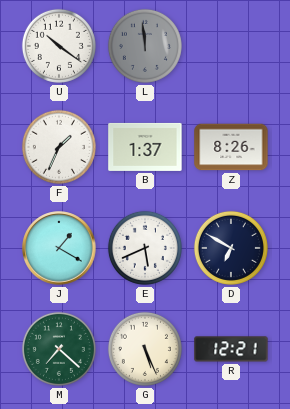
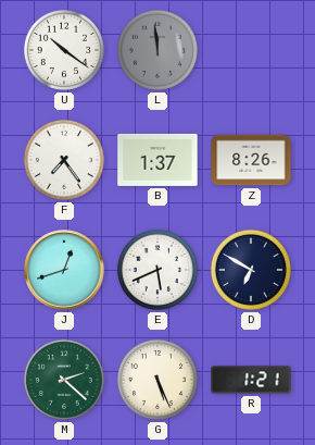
F: 1:34 -> 7:24 (64, 160)
J: 1:20 -> 12:42 (64, 270)
M: 7:22 -> 2:22 (64, 380)
R: 12:21 -> 1:21 (251, 380)
